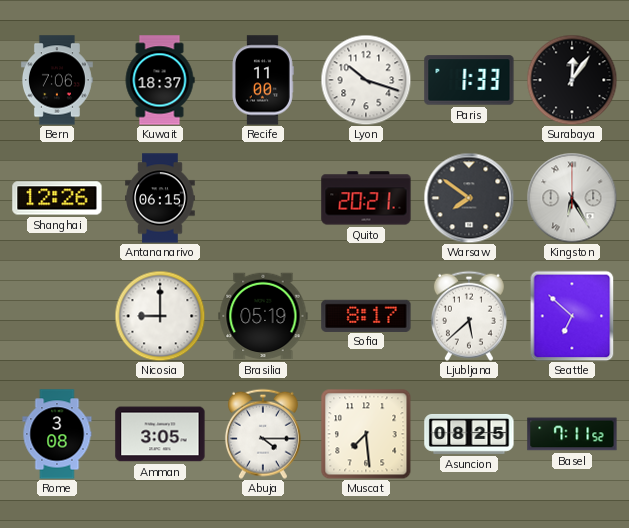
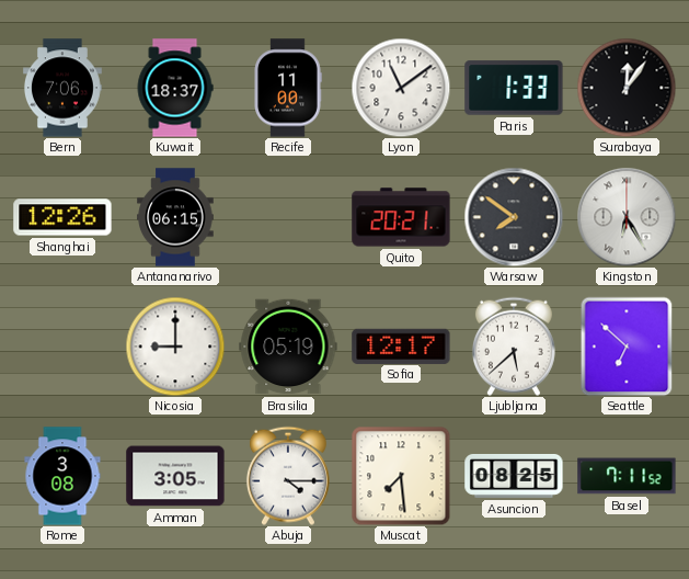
Lyon: 10:18 -> 11:09 (401, 88)
Sofia: 8:17 -> 12:17 (401, 345)
